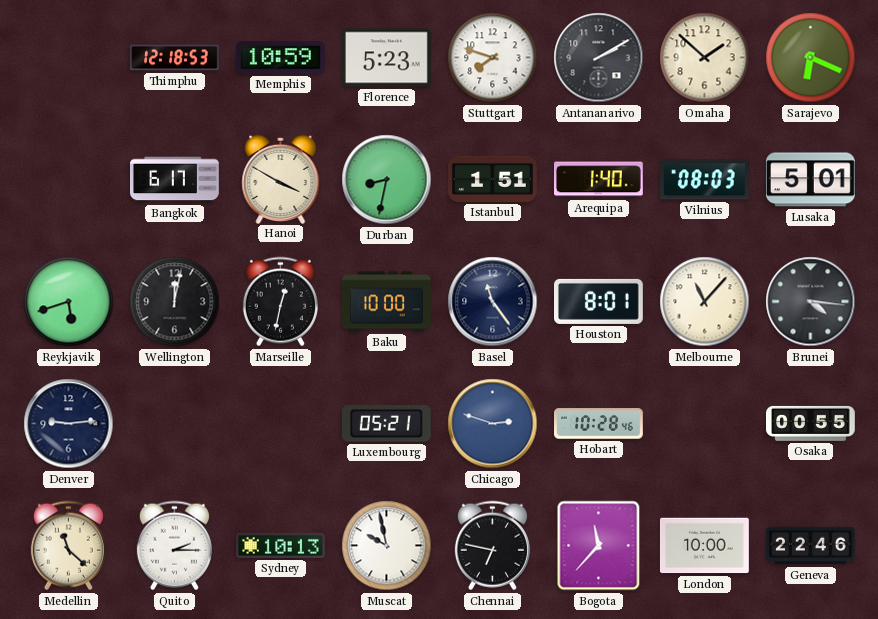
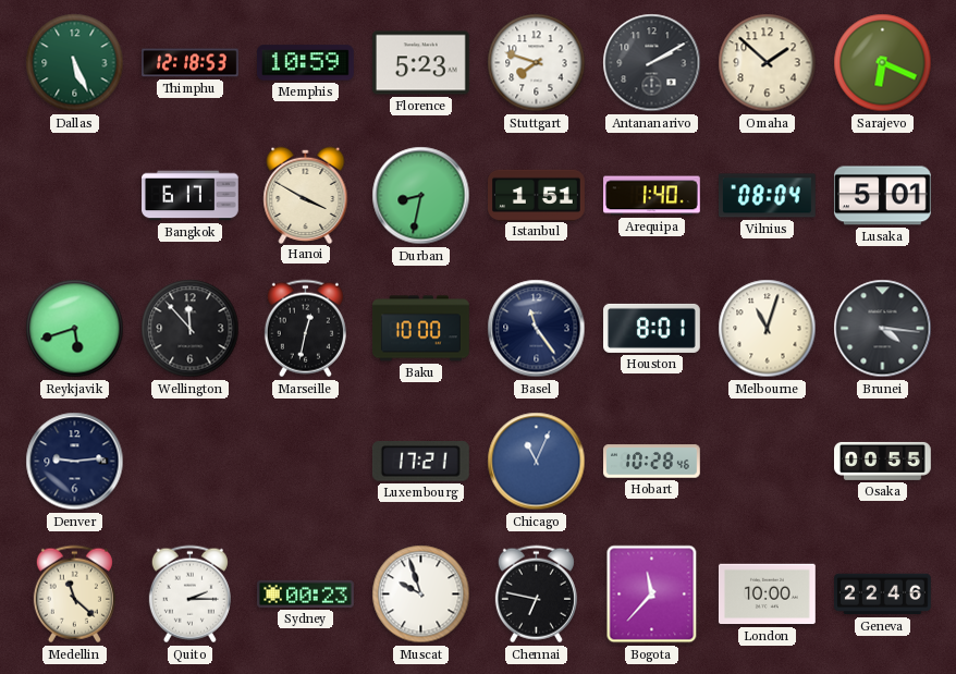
Dallas: none -> 5:26 (75, 63)
Vilnius: 08:03 -> 08:04 (767, 196)
Wellington: 12:02 -> 11:53 (191, 329)
Melbourne: 11:07 -> 11:03 (768, 329)
Luxembourg: 05:21 -> 17:21 (420, 462)
Chicago: 2:48 -> 11:04 (537, 462)
Sydney: 10:13 -> 00:23 (306, 593)
Muscat: 9:58 -> 9:57 (421, 595)
